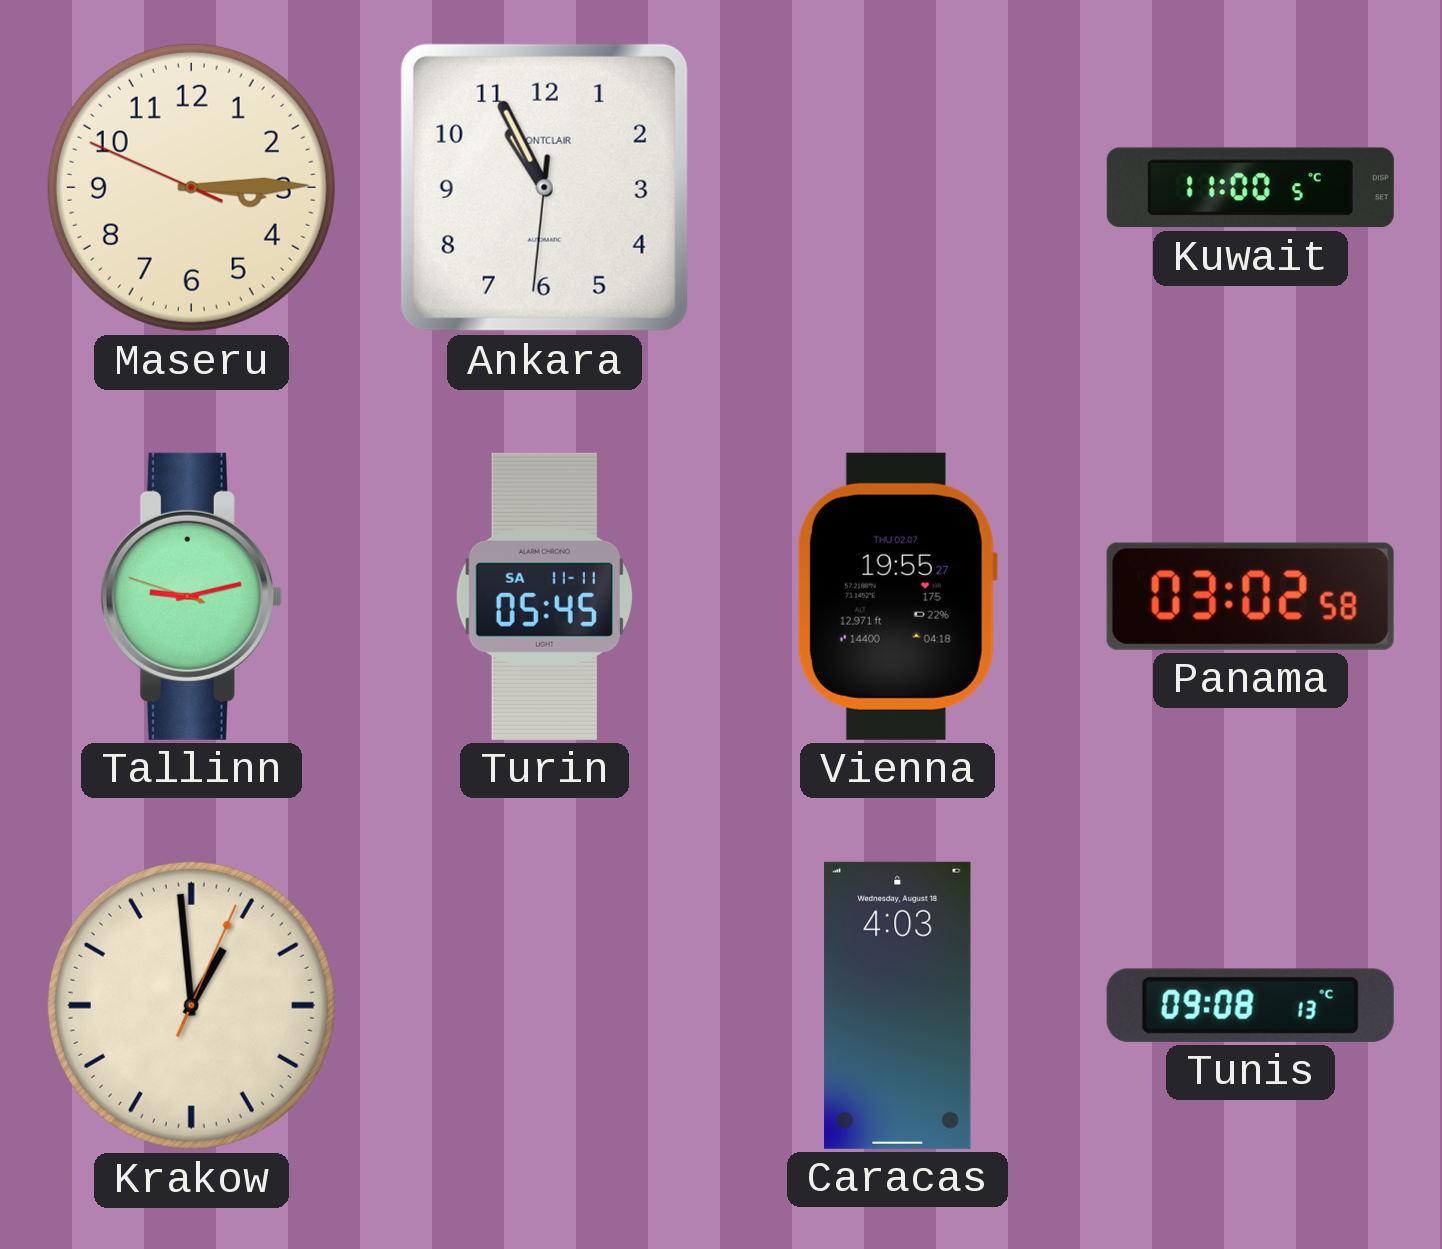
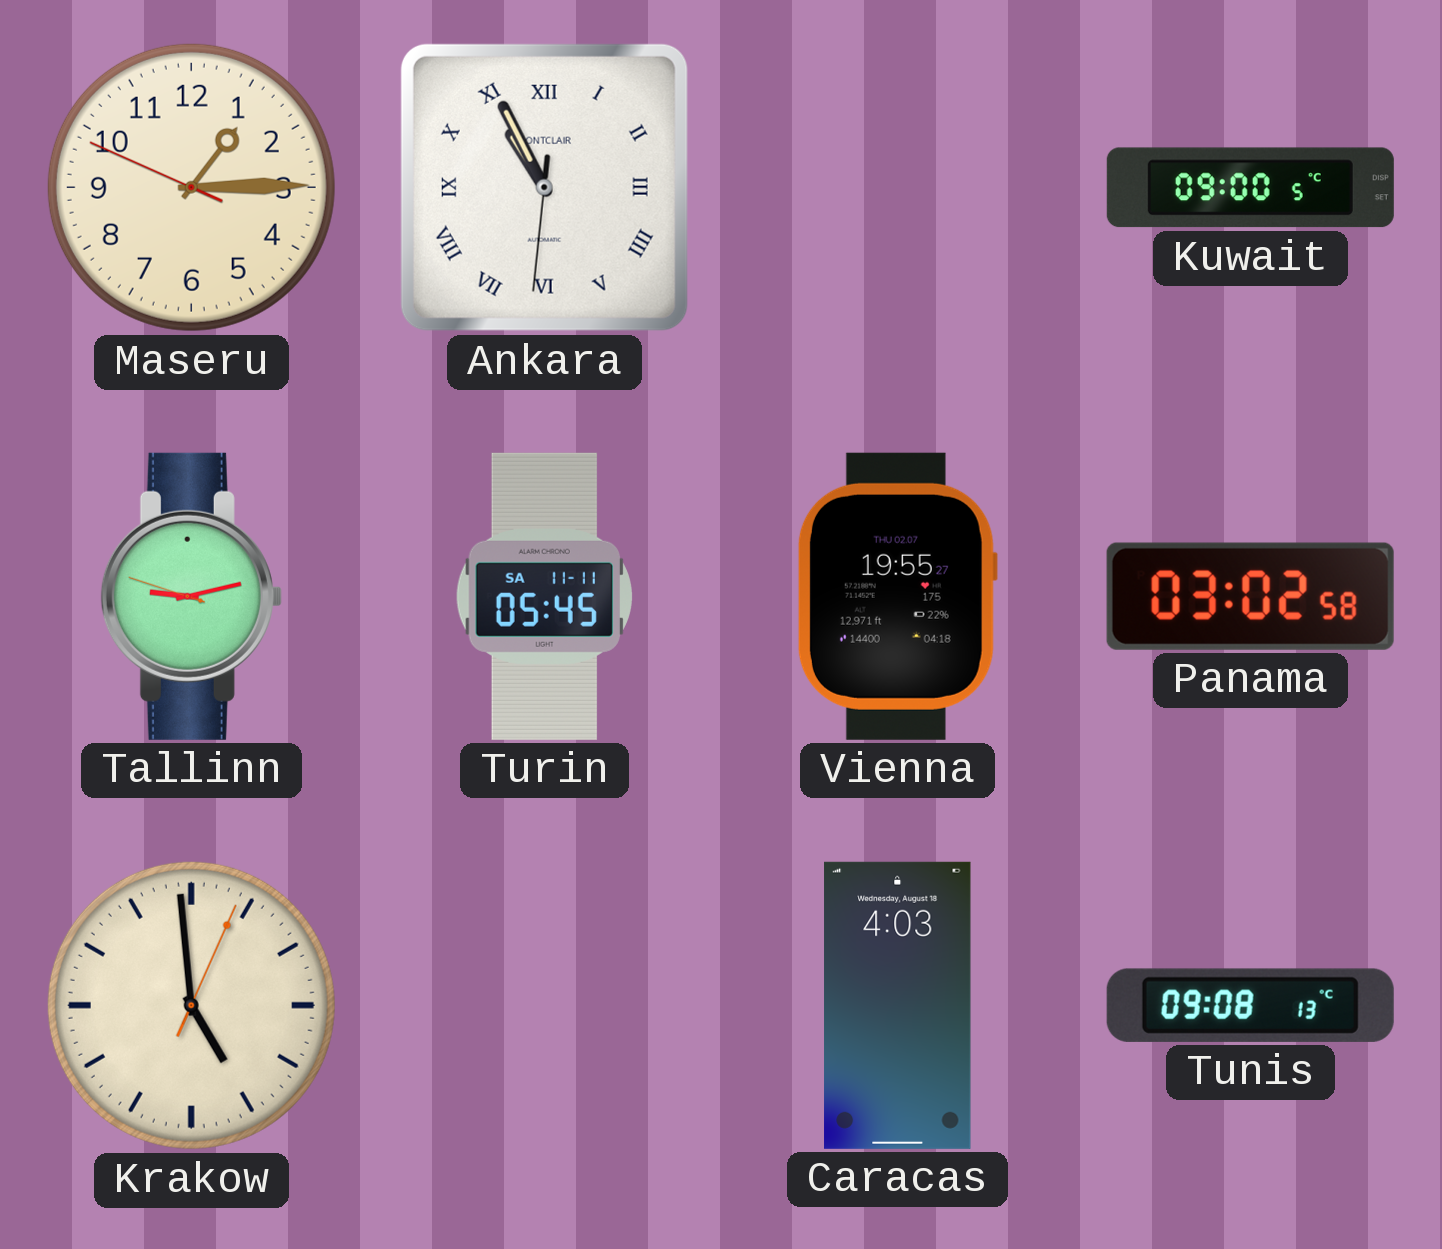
Maseru: 3:14 -> 1:14 (191, 187)
Ankara numerals: Arabic -> Roman (544, 187)
Kuwait: 11:00 -> 09:00 (1250, 188)
Krakow: 12:59 -> 4:59 (191, 1005)
